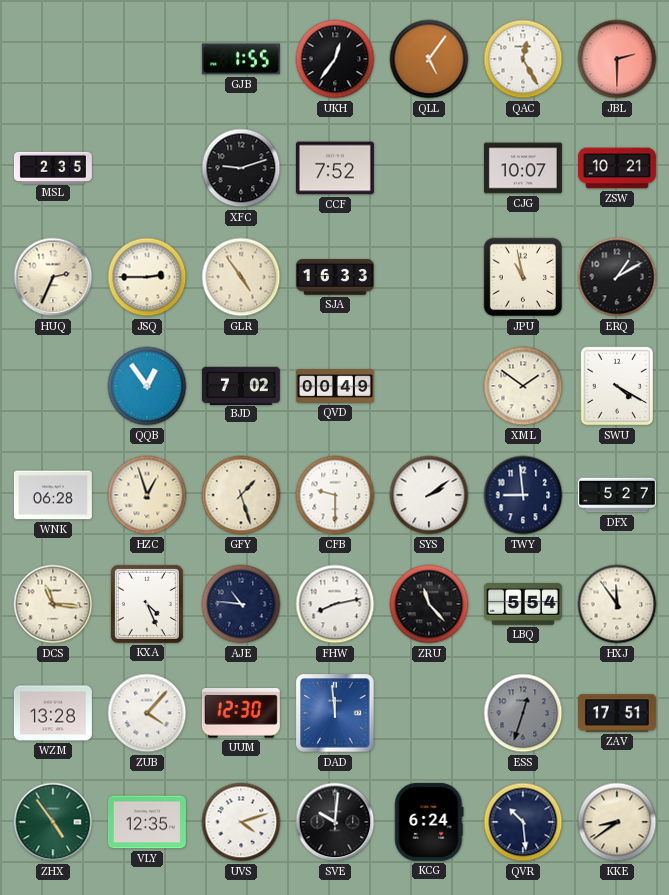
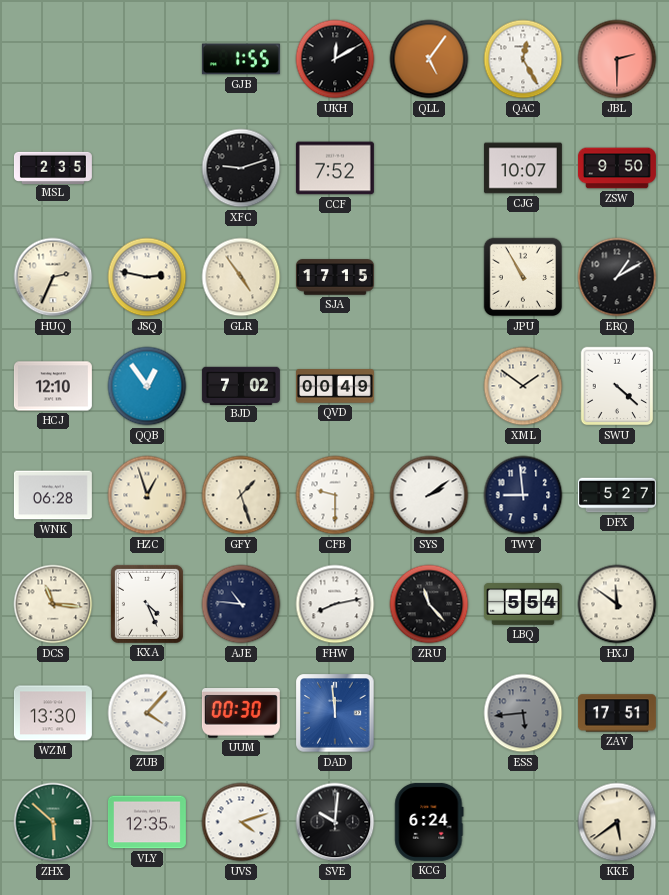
UKH: 12:36 -> 12:10 (335, 59)
ZSW: 10:21 -> 9:50 (617, 168)
JSQ: 2:45 -> 2:47 (147, 277)
SJA: 16:33 -> 17:15 (335, 277)
JPU: 10:58 -> 10:55 (523, 277)
HCJ: none -> 12:10 (53, 386)
SWU: 4:20 -> 4:22 (617, 386)
HXJ: 11:54 -> 11:51 (617, 604)
WZM: 13:28 -> 13:30 (53, 713)
UUM: 12:30 -> 00:30 (241, 713)
ESS: 12:33 -> 5:44 (523, 713)
ZHX: 4:54 -> 5:52 (53, 822)
QVR: 10:29 -> none (523, 822)
KKE: 8:39 -> 5:39 (617, 822)
